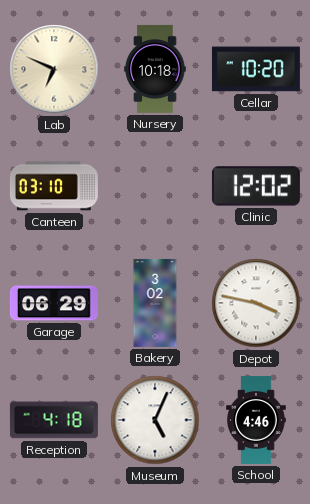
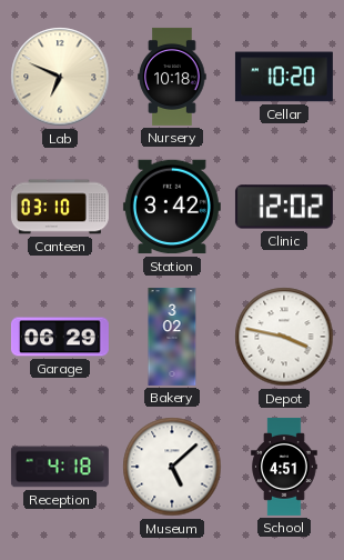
Station: none -> 3:42 (172, 207)
Museum: 5:04 -> 5:08 (172, 467)
School: 4:46 -> 4:51 (284, 467)
